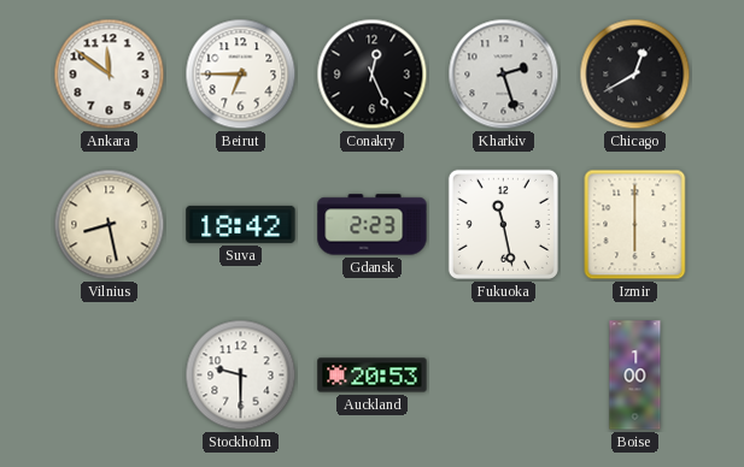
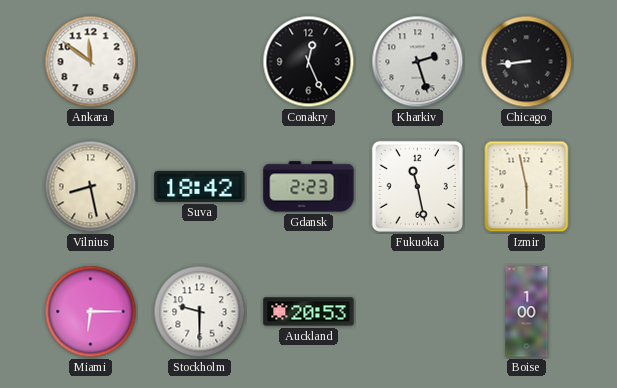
Beirut: 6:45 -> none (241, 75)
Chicago: 12:40 -> 8:44 (527, 62)
Izmir: 6:00 -> 5:58 (527, 187)
Miami: none -> 6:15 (91, 312)
